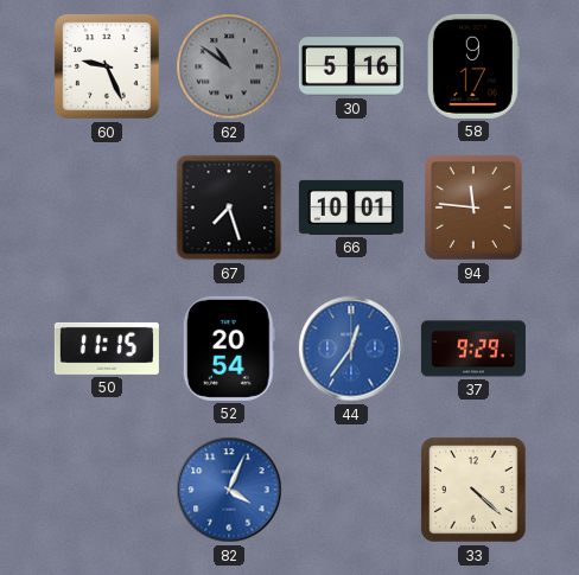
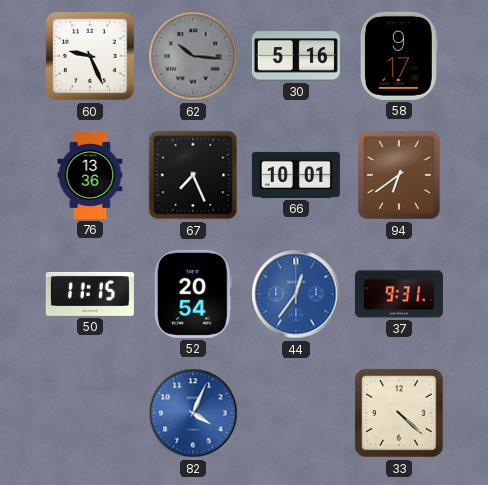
62: 10:51 -> 10:16 (193, 56)
76: none -> 13:36 (90, 175)
67: 7:27 -> 7:26 (193, 175)
94: 11:46 -> 6:39 (399, 175)
37: 9:29 -> 9:31 (399, 294)
